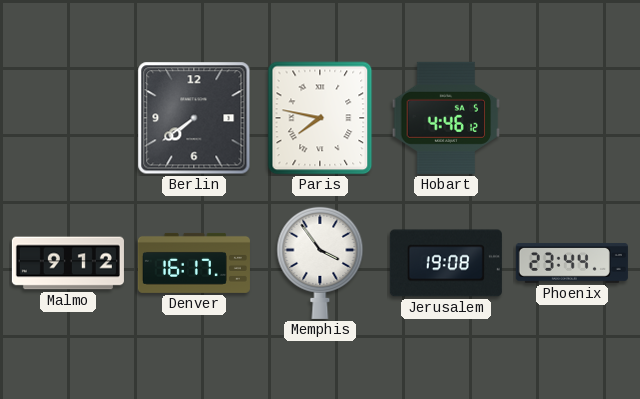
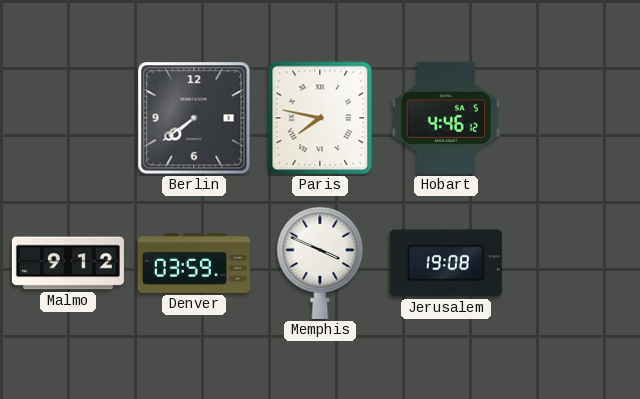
Denver: 16:17 -> 03:59 (194, 263)
Memphis: 3:54 -> 3:49 (320, 262)
Phoenix: 23:44 -> none (572, 263)
